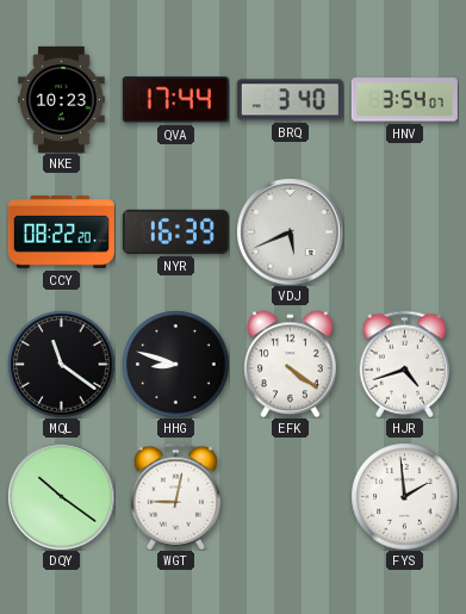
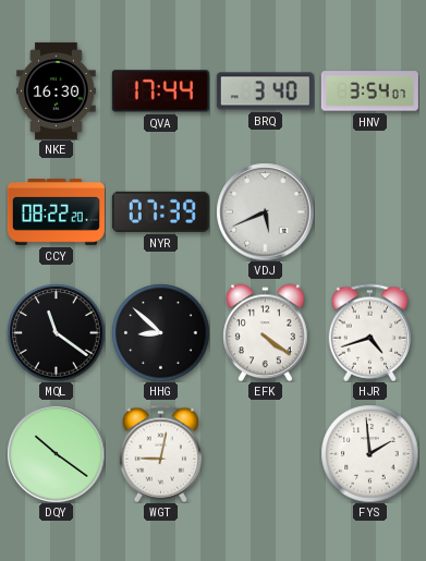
NKE: 10:23 -> 16:30 (57, 90)
NYR: 16:39 -> 07:39 (160, 211)
HHG: 8:48 -> 8:52 (160, 332)
